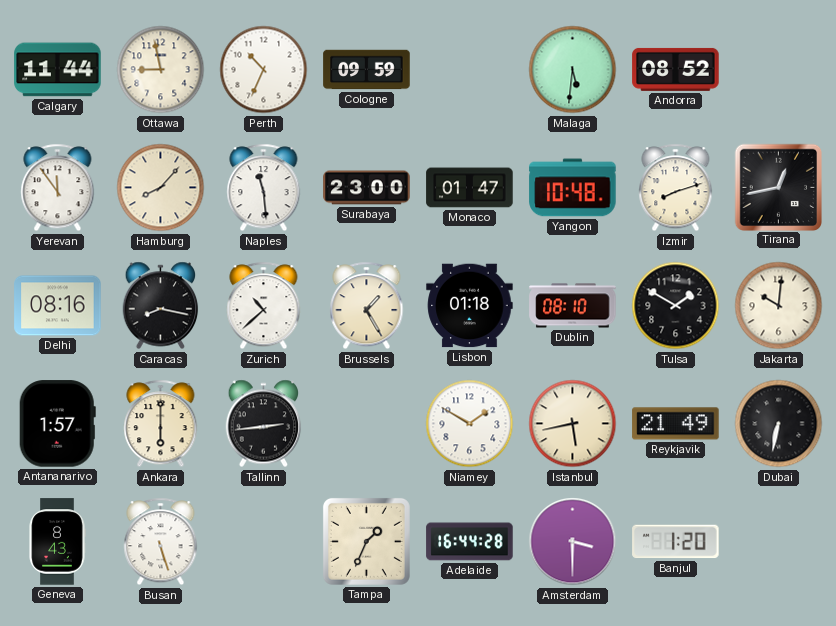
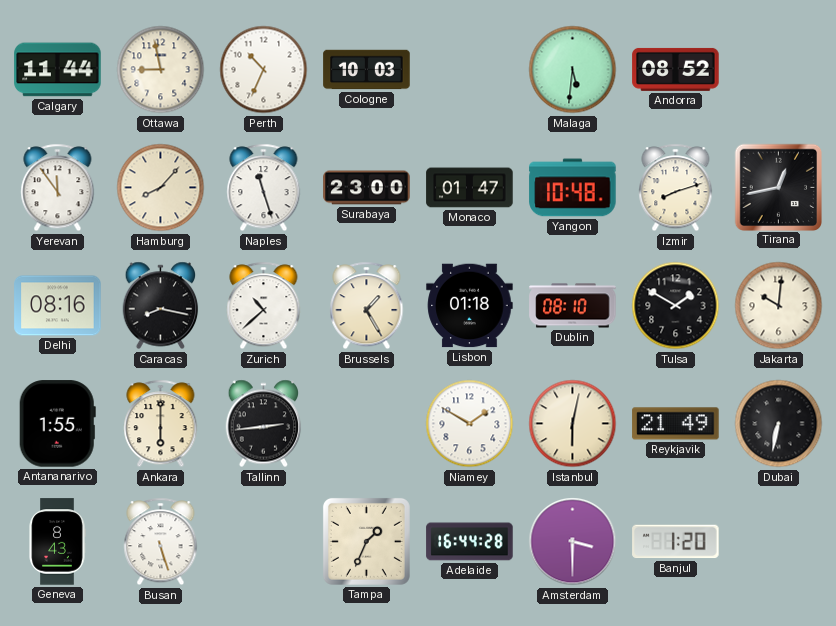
Cologne: 09:59 -> 10:03 (367, 70)
Naples: 11:29 -> 11:27 (264, 188)
Antananarivo: 1:57 -> 1:55 (57, 424)
Istanbul: 5:43 -> 6:02 (573, 424)
